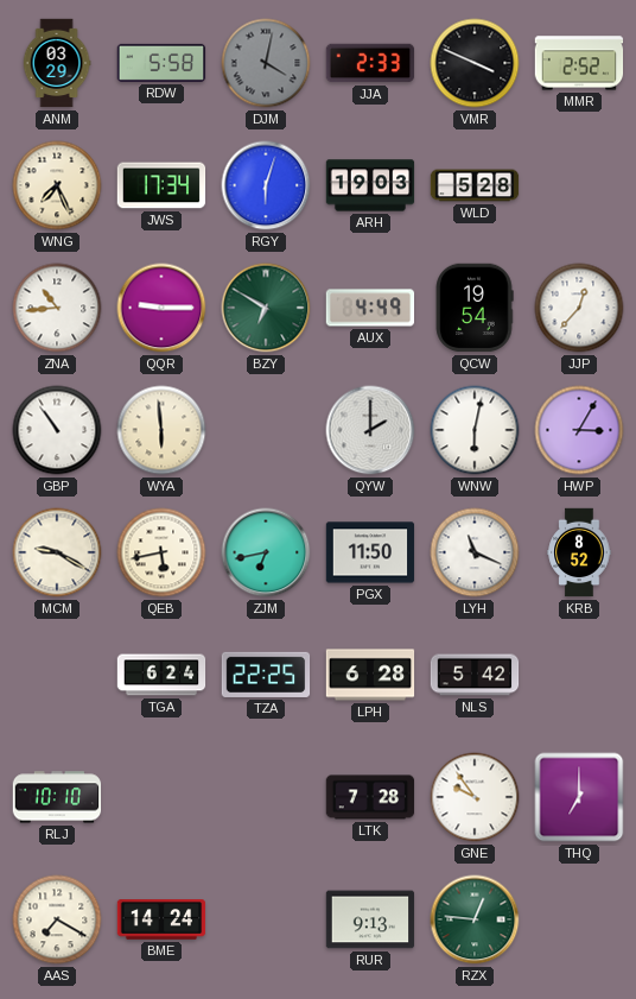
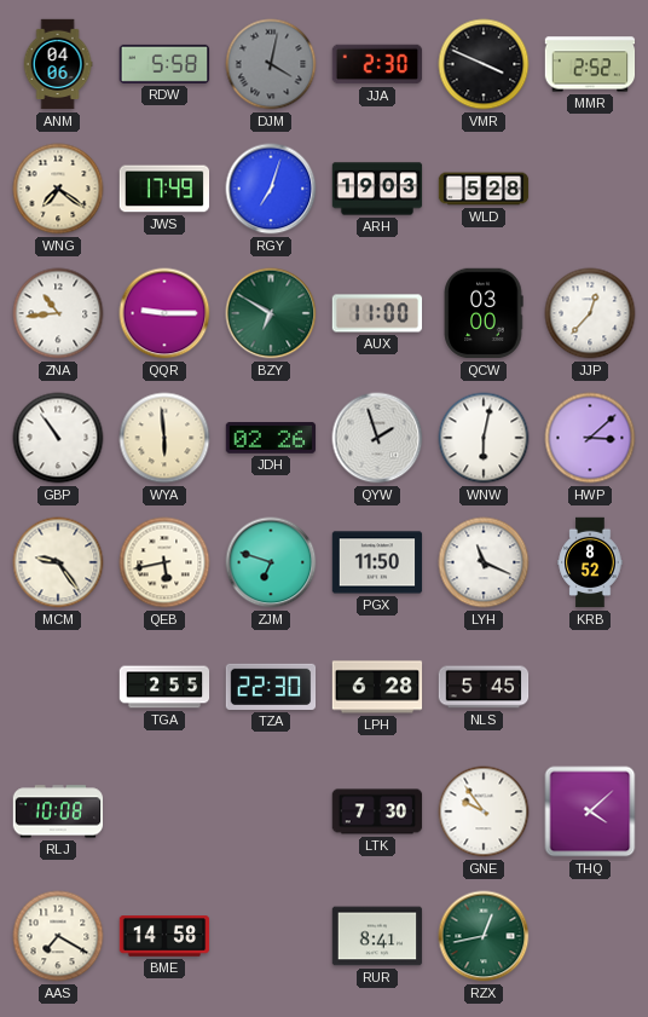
ANM: 03:29 -> 04:06 (58, 64)
JJA: 2:33 -> 2:30 (377, 64)
WNG: 7:26 -> 7:21 (58, 189)
JWS: 17:34 -> 17:49 (164, 189)
RGY: 6:03 -> 7:03 (271, 189)
AUX: 4:49 -> 11:00 (377, 313)
QCW: 19:54 -> 03:00 (484, 313)
JDH: none -> 02:26 (271, 439)
QYW: 2:00 -> 1:57 (377, 438)
HWP: 3:05 -> 3:08 (590, 438)
MCM: 9:20 -> 9:24 (58, 562)
ZJM: 6:43 -> 6:48 (271, 562)
TGA: 6:24 -> 2:55 (164, 687)
TZA: 22:25 -> 22:30 (271, 687)
NLS: 5:42 -> 5:45 (484, 687)
RLJ: 10:10 -> 10:08 (58, 811)
LTK: 7:28 -> 7:30 (377, 811)
THQ: 7:00 -> 4:08 (590, 811)
BME: 14:24 -> 14:58 (164, 936)
RUR: 9:13 -> 8:41 (377, 936)
RZX: 12:46 -> 12:43 (484, 936)
